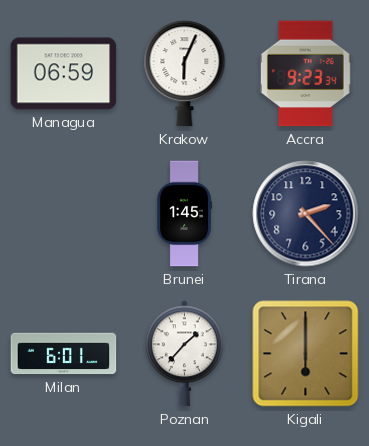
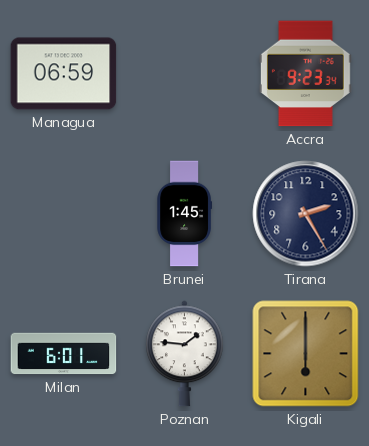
Krakow: 6:04 -> none (185, 74)
Tirana: 2:23 -> 2:25 (306, 214)
Poznan: 1:37 -> 1:46 (185, 354)
